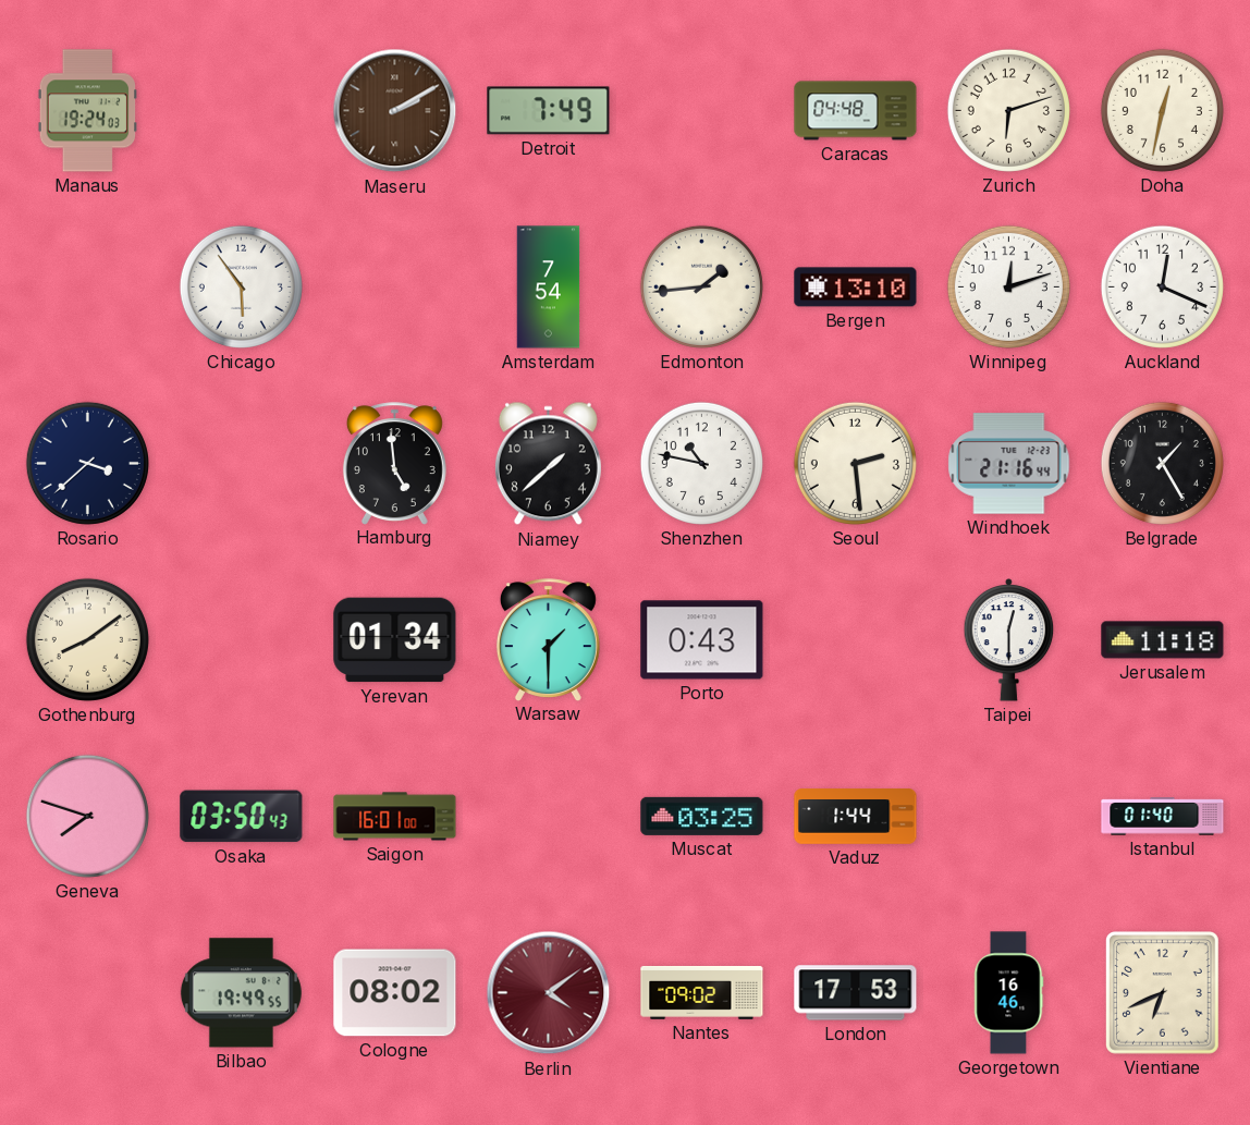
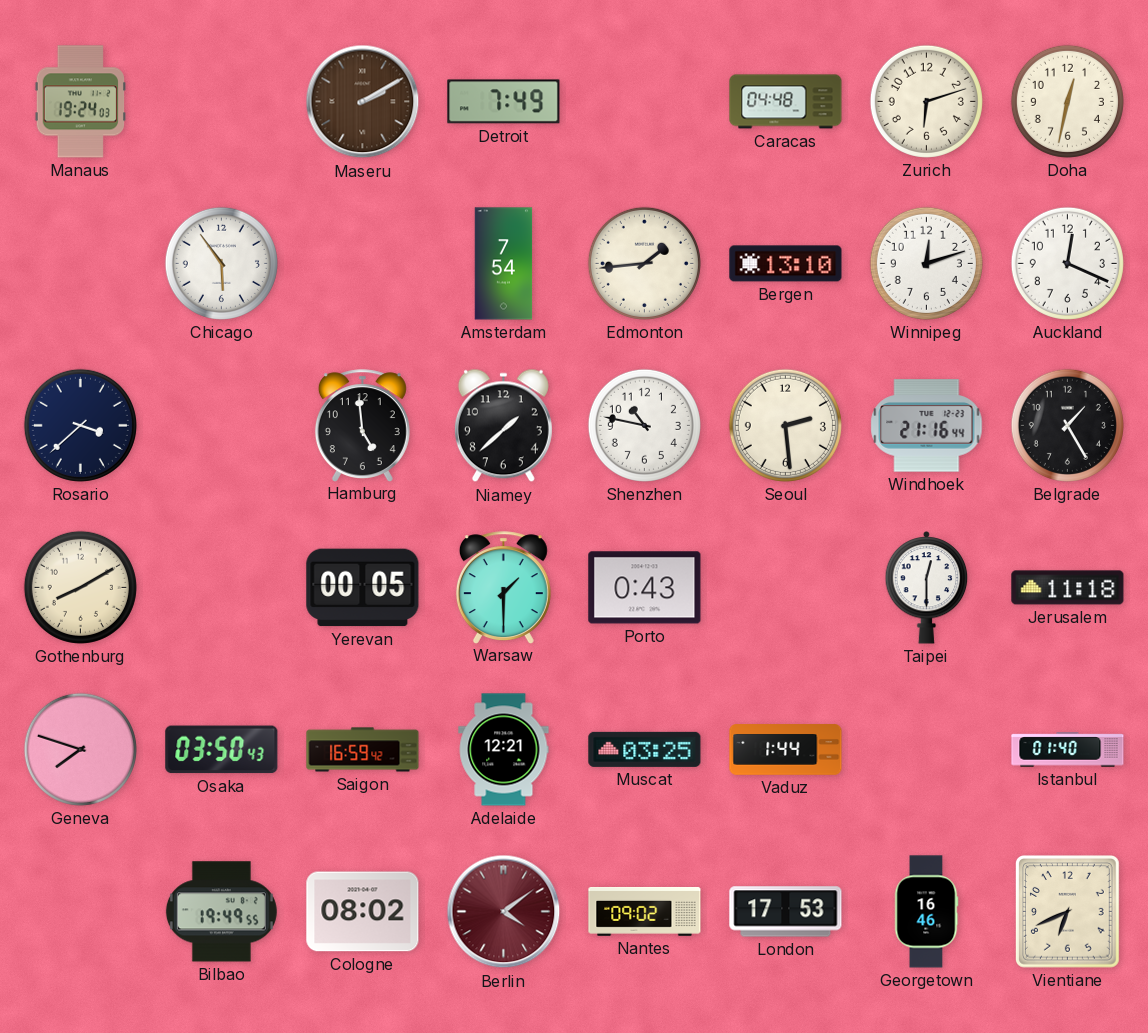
Gothenburg: 8:09 -> 8:10 (80, 587)
Yerevan: 01:34 -> 00:05 (363, 588)
Saigon: 16:01 -> 16:59 (363, 750)
Adelaide: none -> 12:21 (504, 750)
